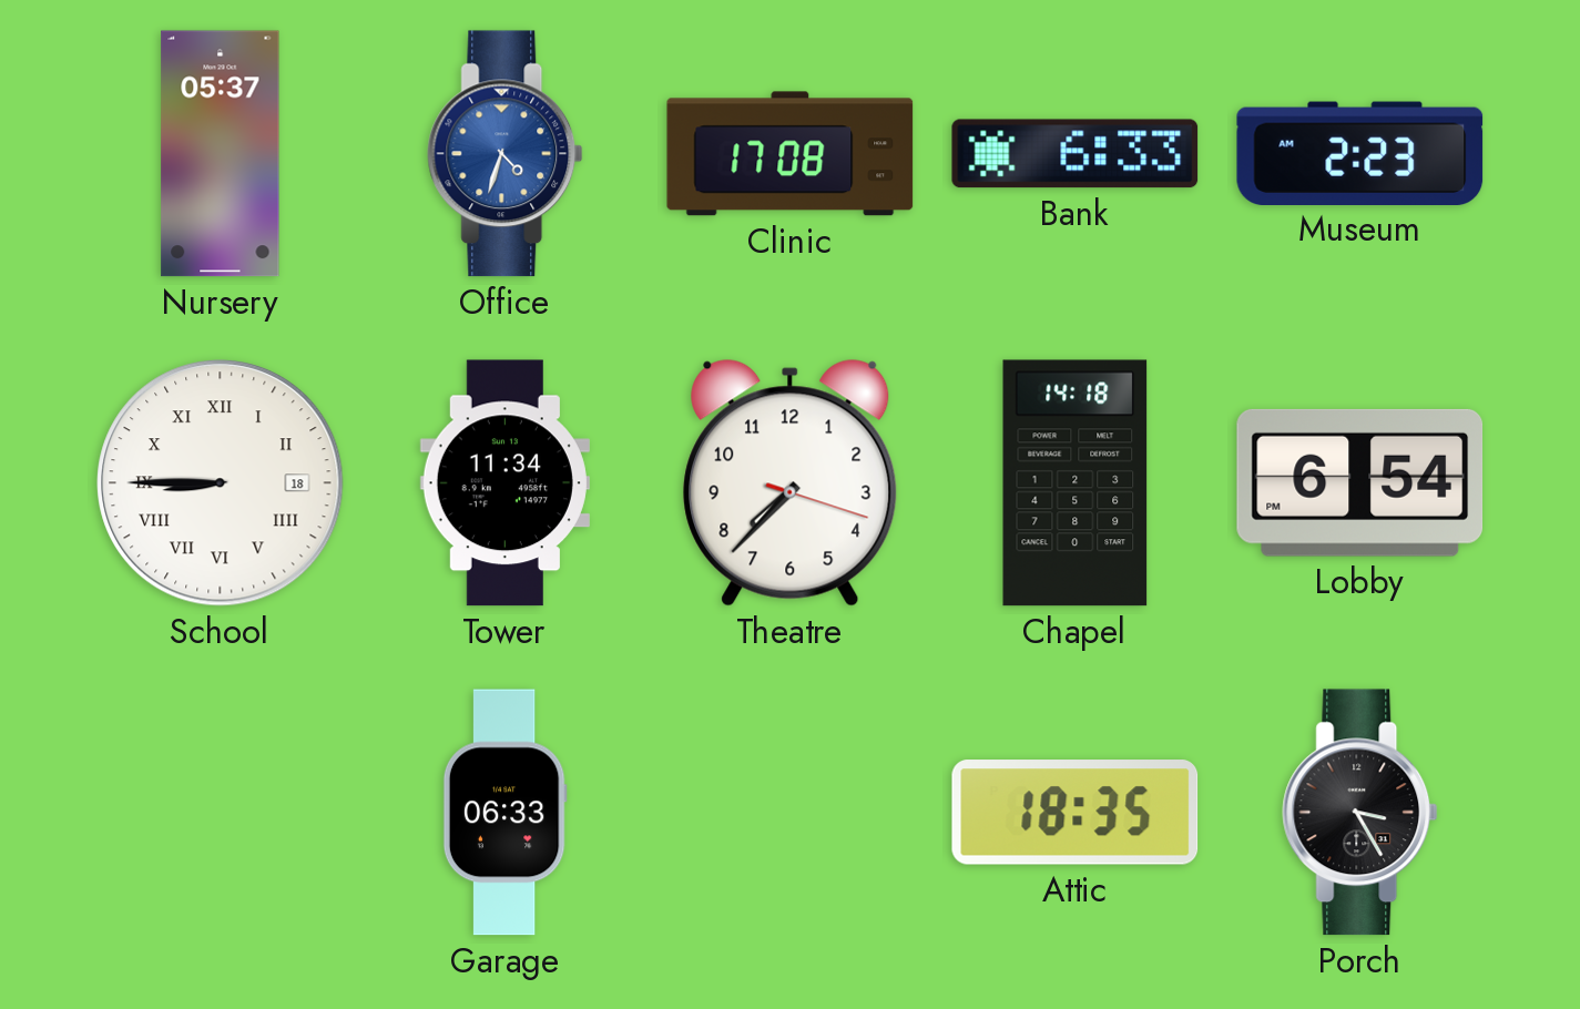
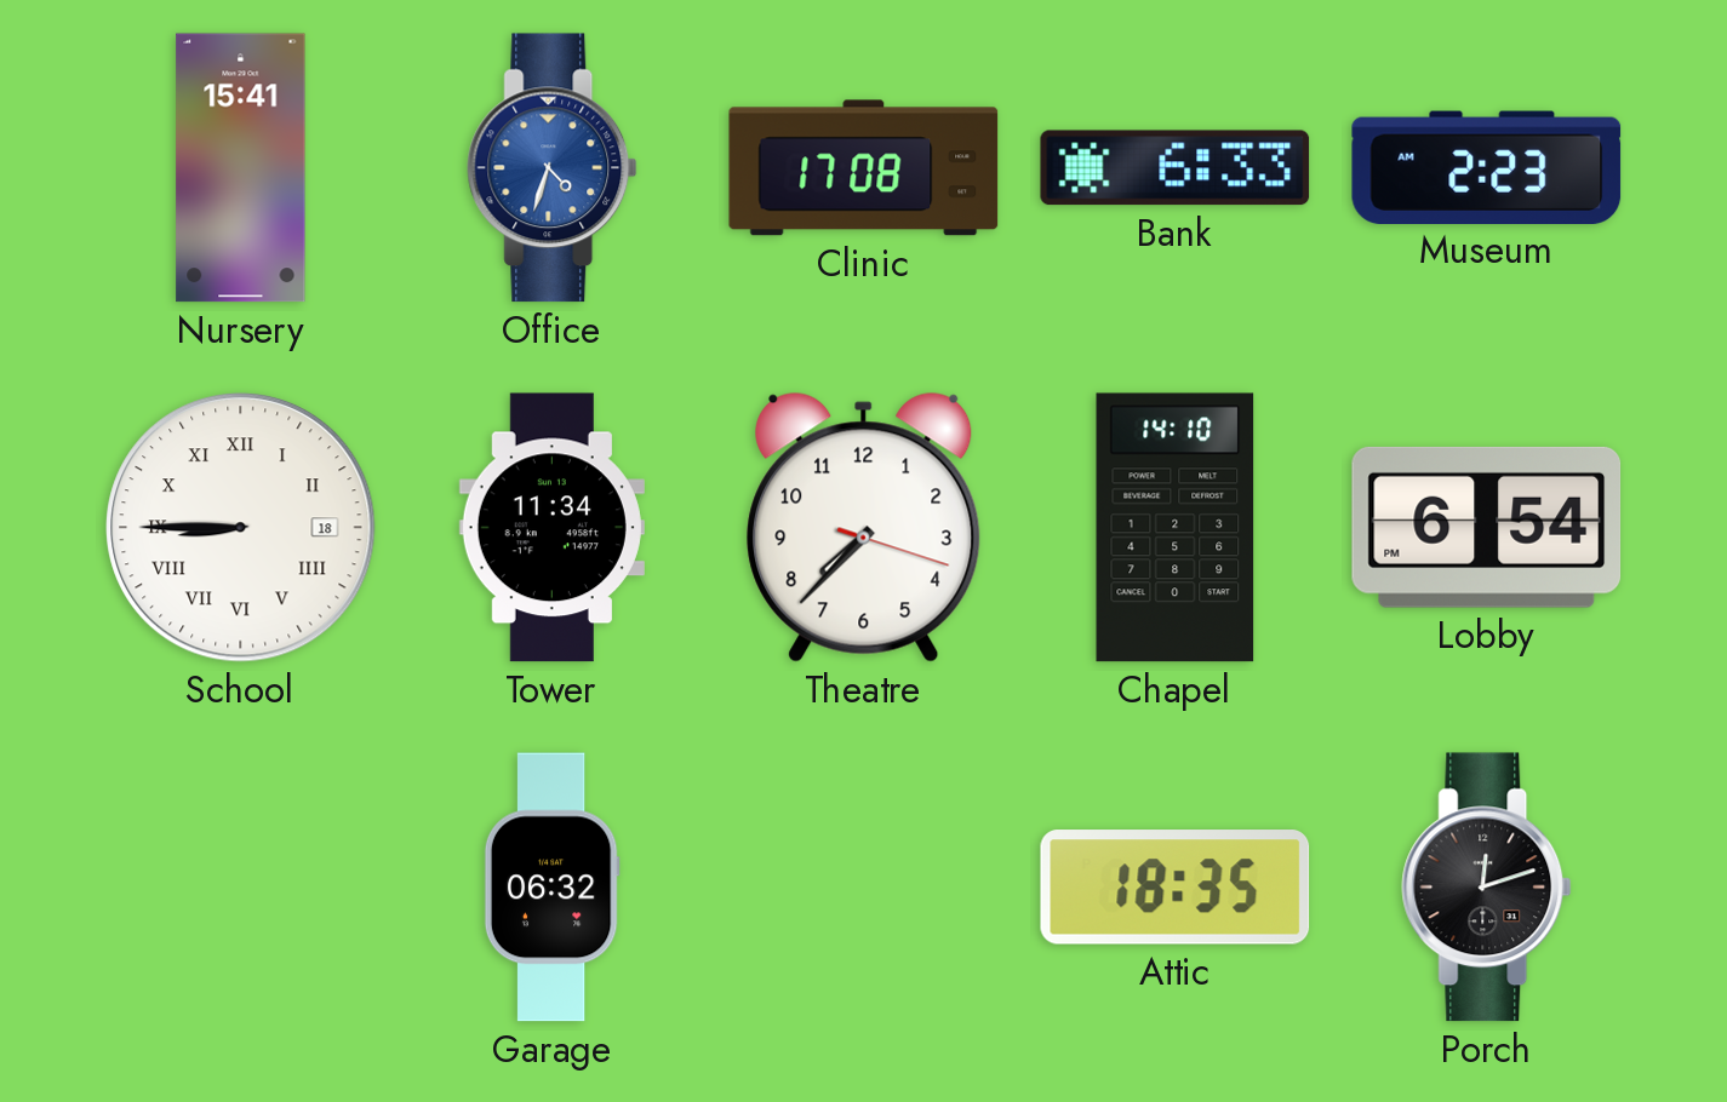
Nursery: 05:37 -> 15:41 (241, 168)
Chapel: 14:18 -> 14:10 (1176, 528)
Garage: 06:33 -> 06:32 (551, 888)
Porch: 3:25 -> 12:12 (1487, 888)
